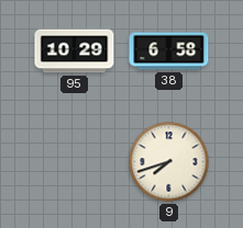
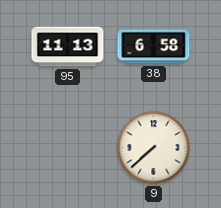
95: 10:29 -> 11:13 (68, 47)
9: 7:42 -> 7:38 (154, 148)
